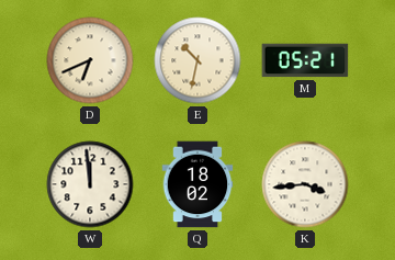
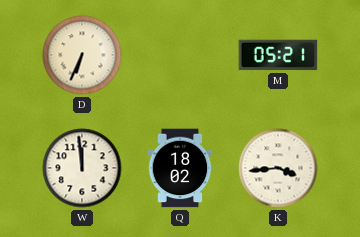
D: 6:41 -> 6:34 (82, 55)
E: 10:32 -> none (198, 60)
